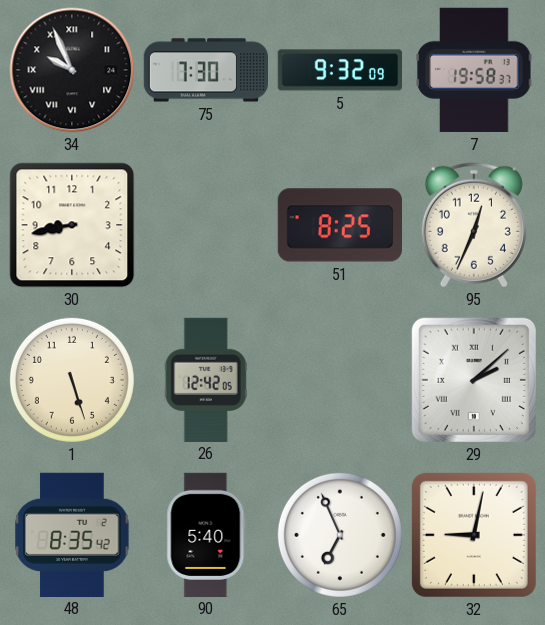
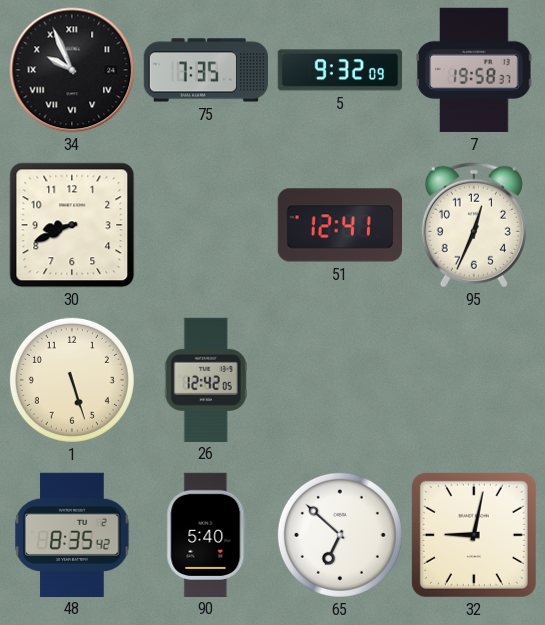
75: 7:30 -> 7:35 (205, 70)
30: 8:43 -> 8:41 (72, 225)
51: 8:25 -> 12:41 (339, 225)
29: 2:08 -> none (474, 380)
65: 6:56 -> 6:52 (340, 535)
